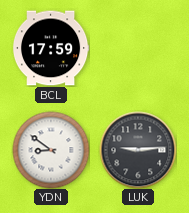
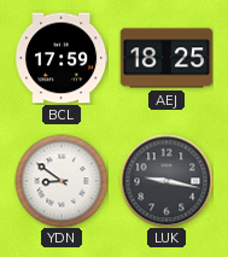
AEJ: none -> 18:25 (166, 58)
LUK: 9:14 -> 9:17 (166, 181)
